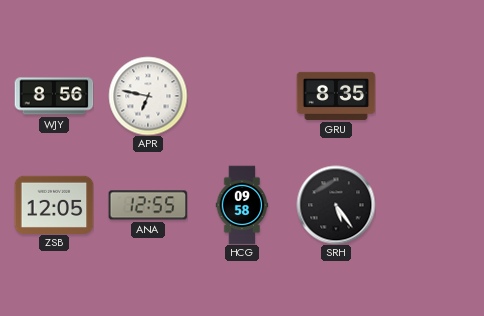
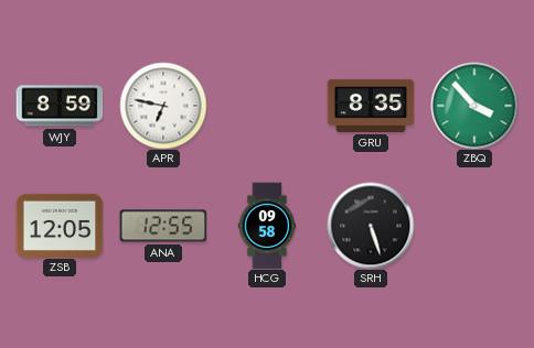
WJY: 8:56 -> 8:59 (60, 106)
ZBQ: none -> 3:53 (474, 106)
SRH: 5:24 -> 5:27 (371, 226)
